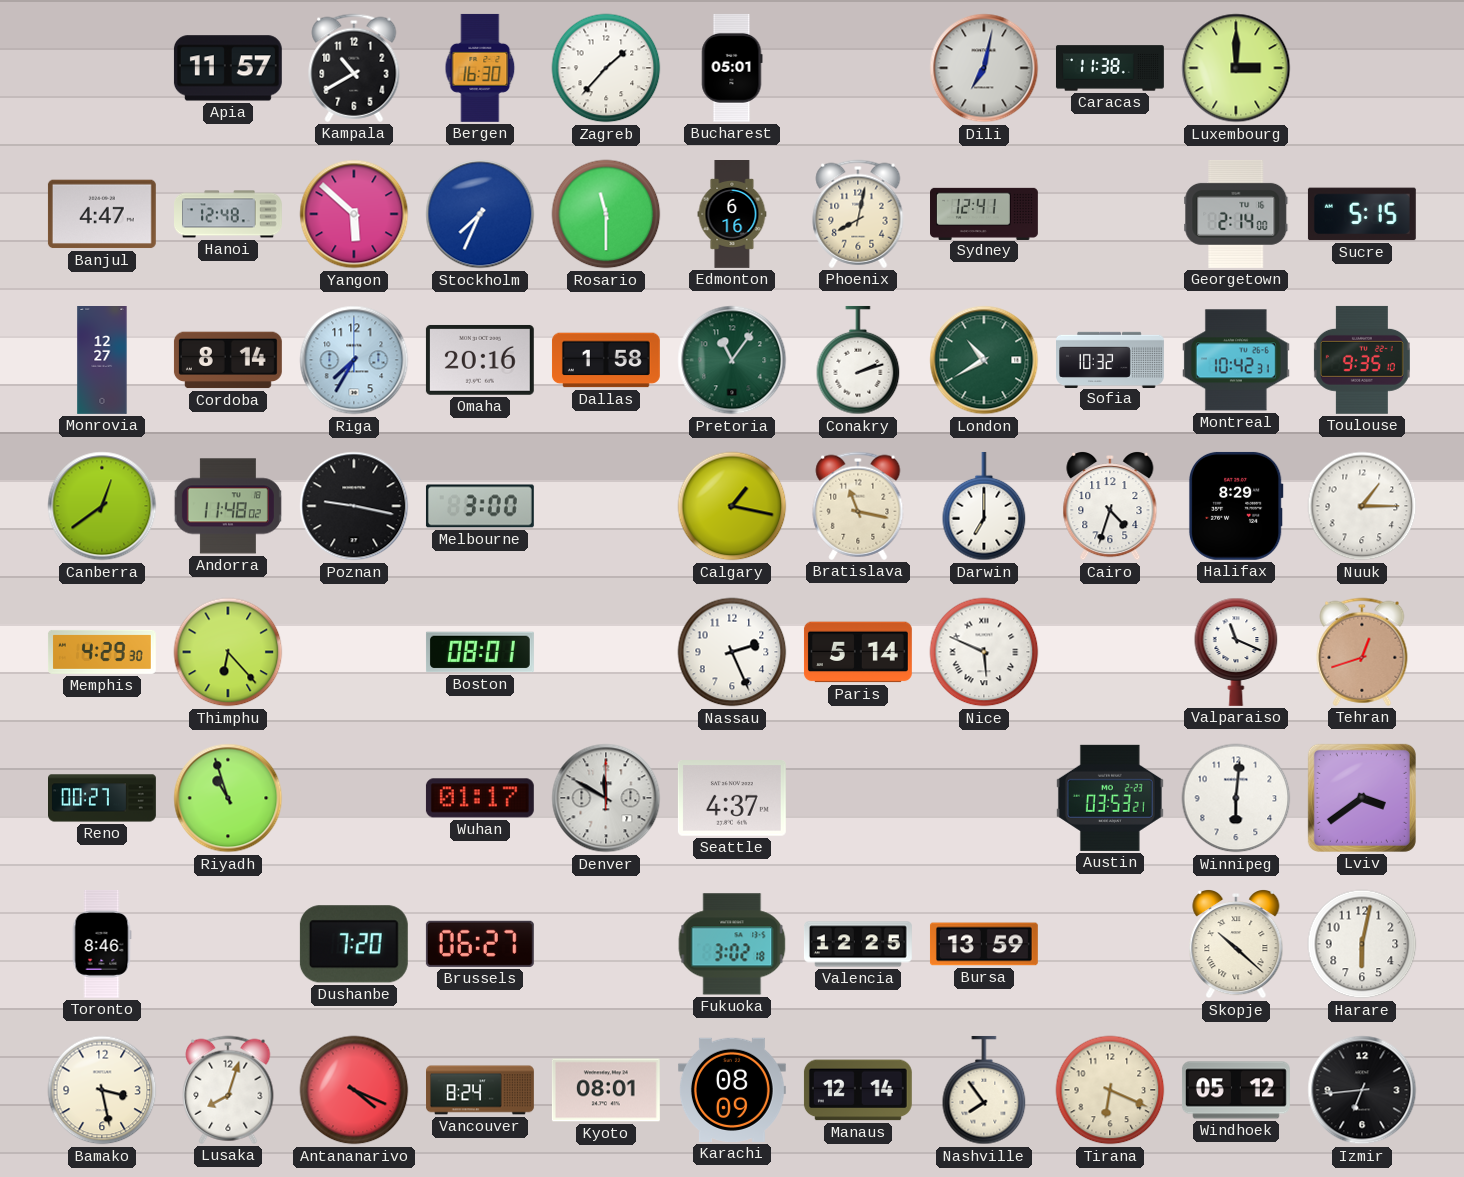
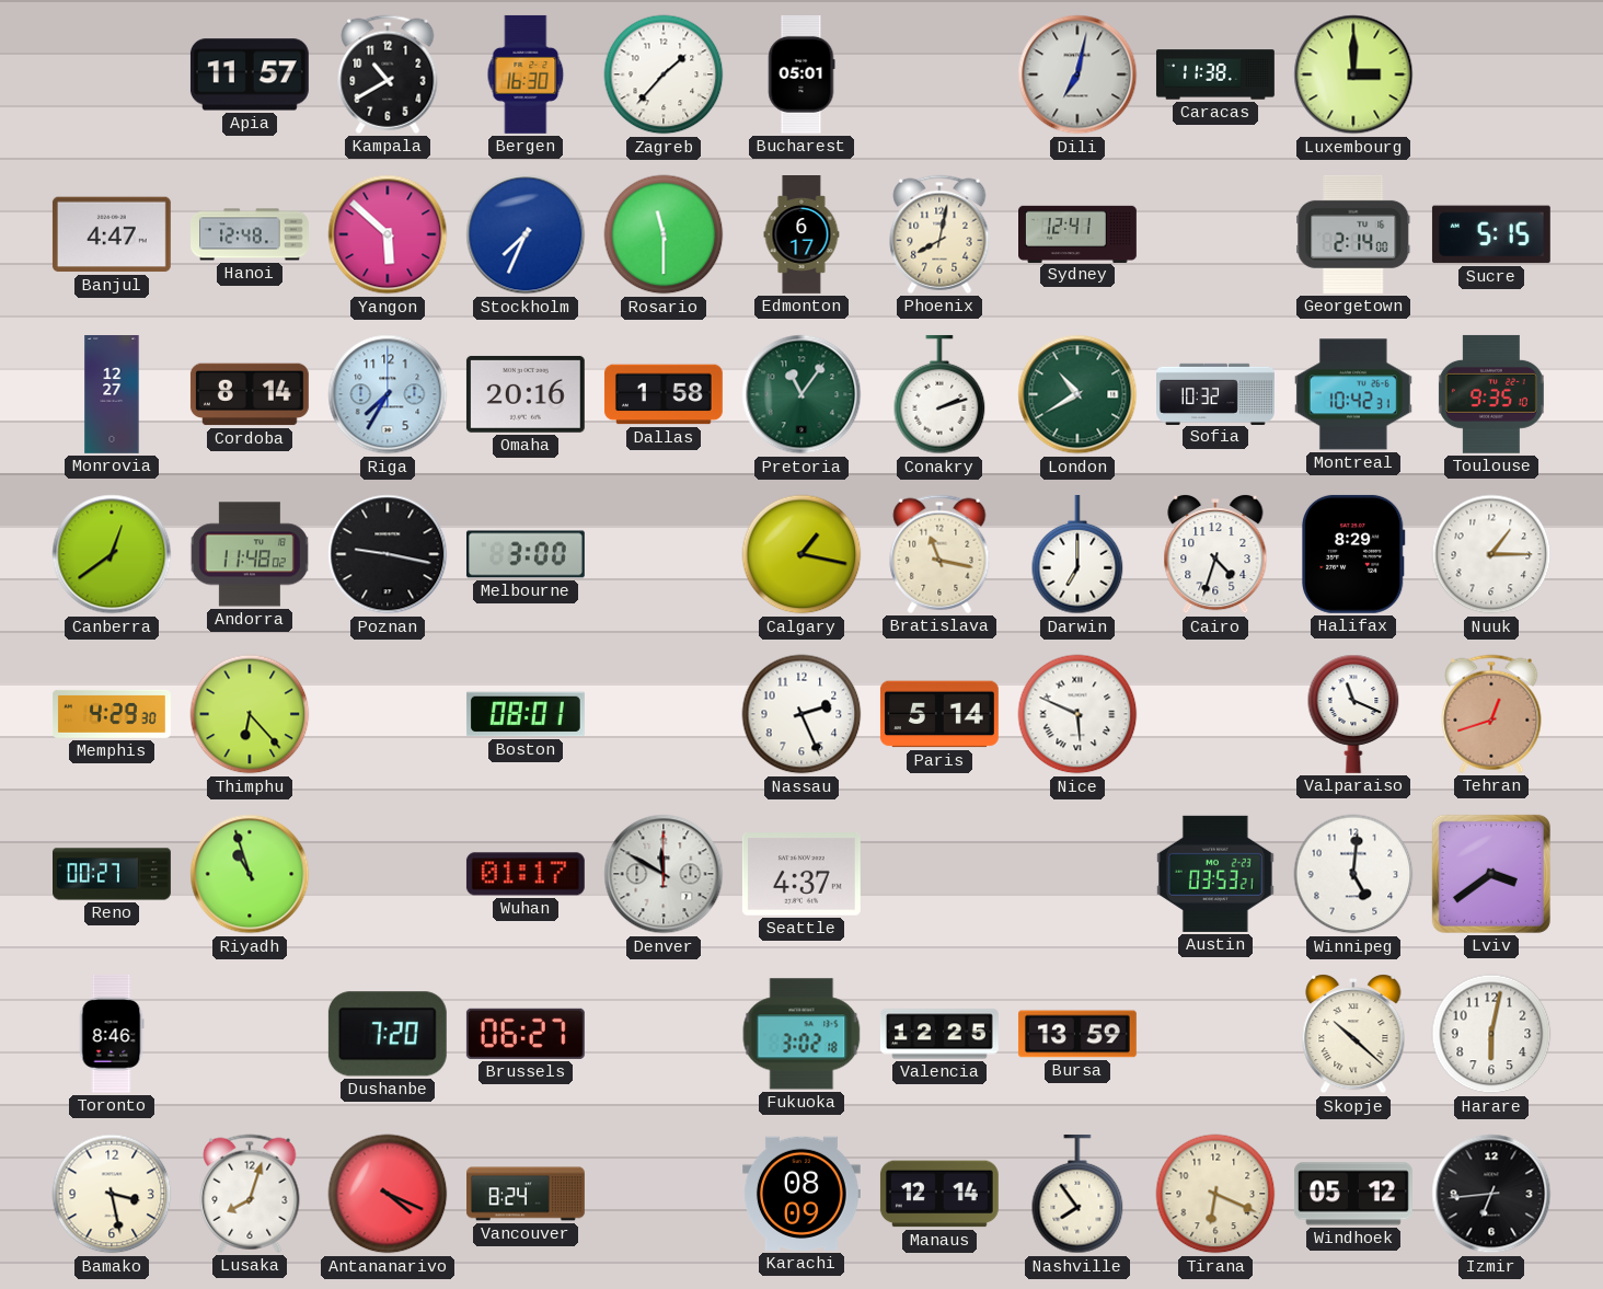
Edmonton: 6:16 -> 6:17 (801, 235)
Winnipeg: 6:01 -> 5:01 (1353, 874)
Kyoto: 08:01 -> none (606, 1090)
